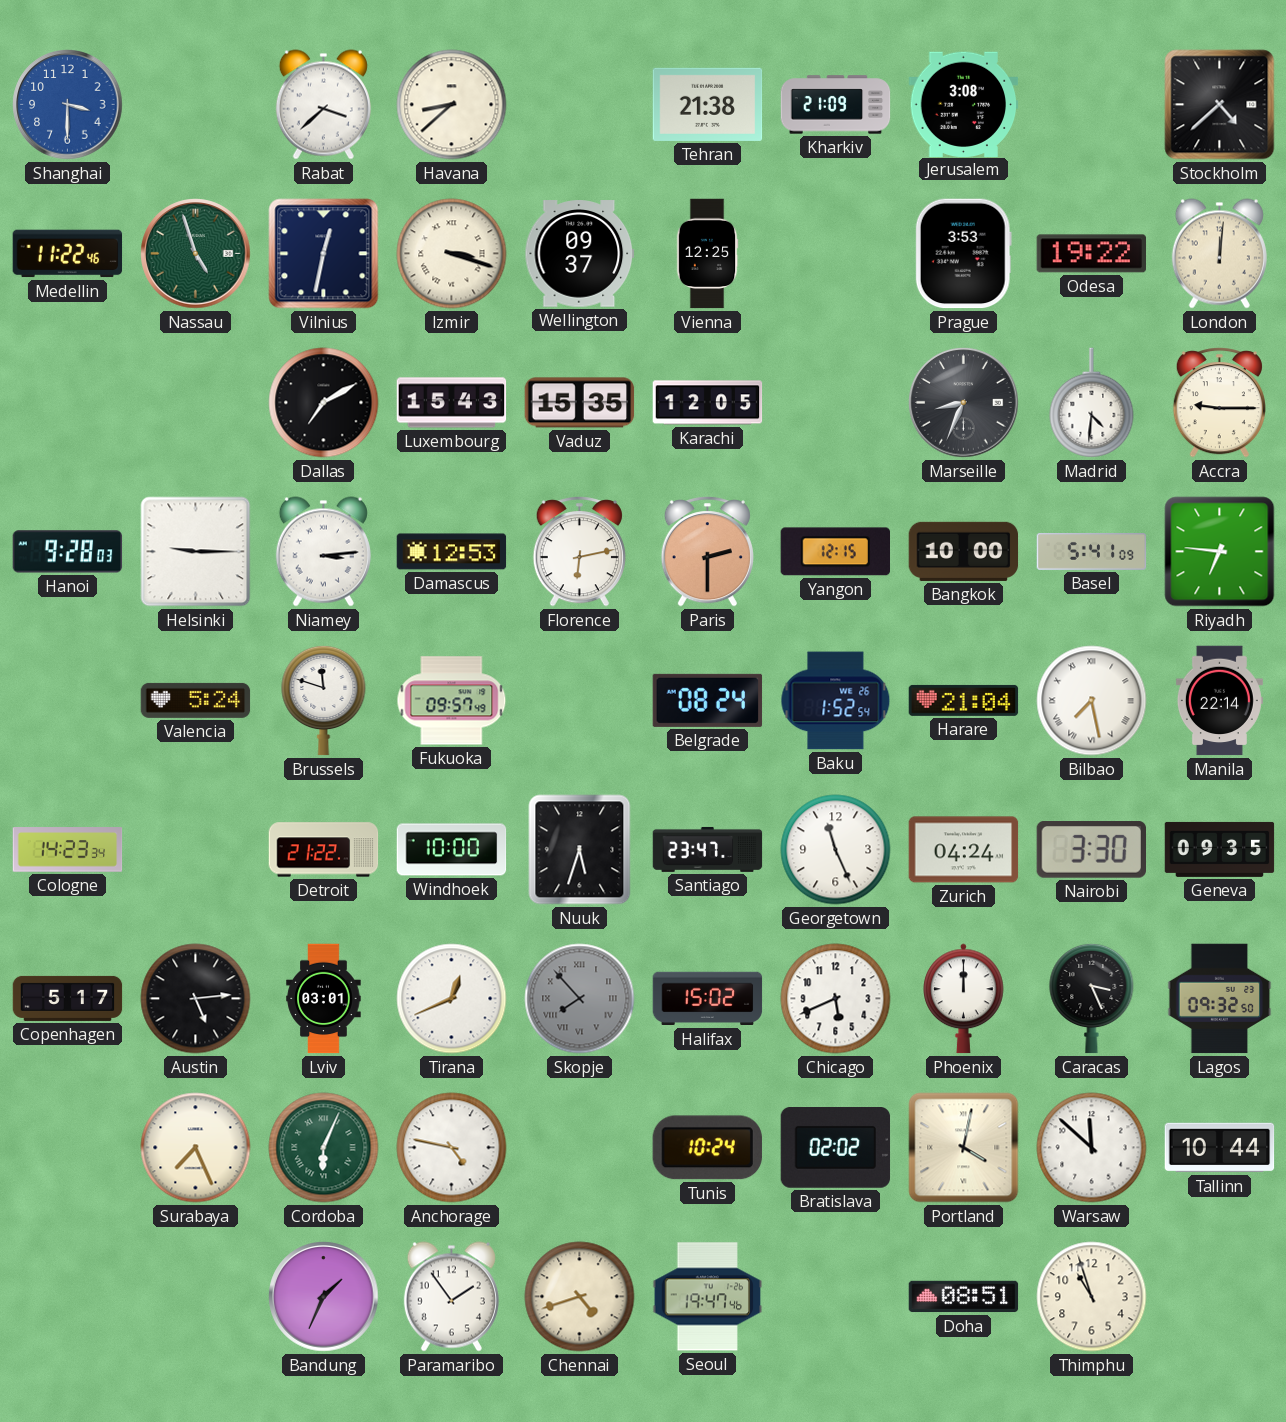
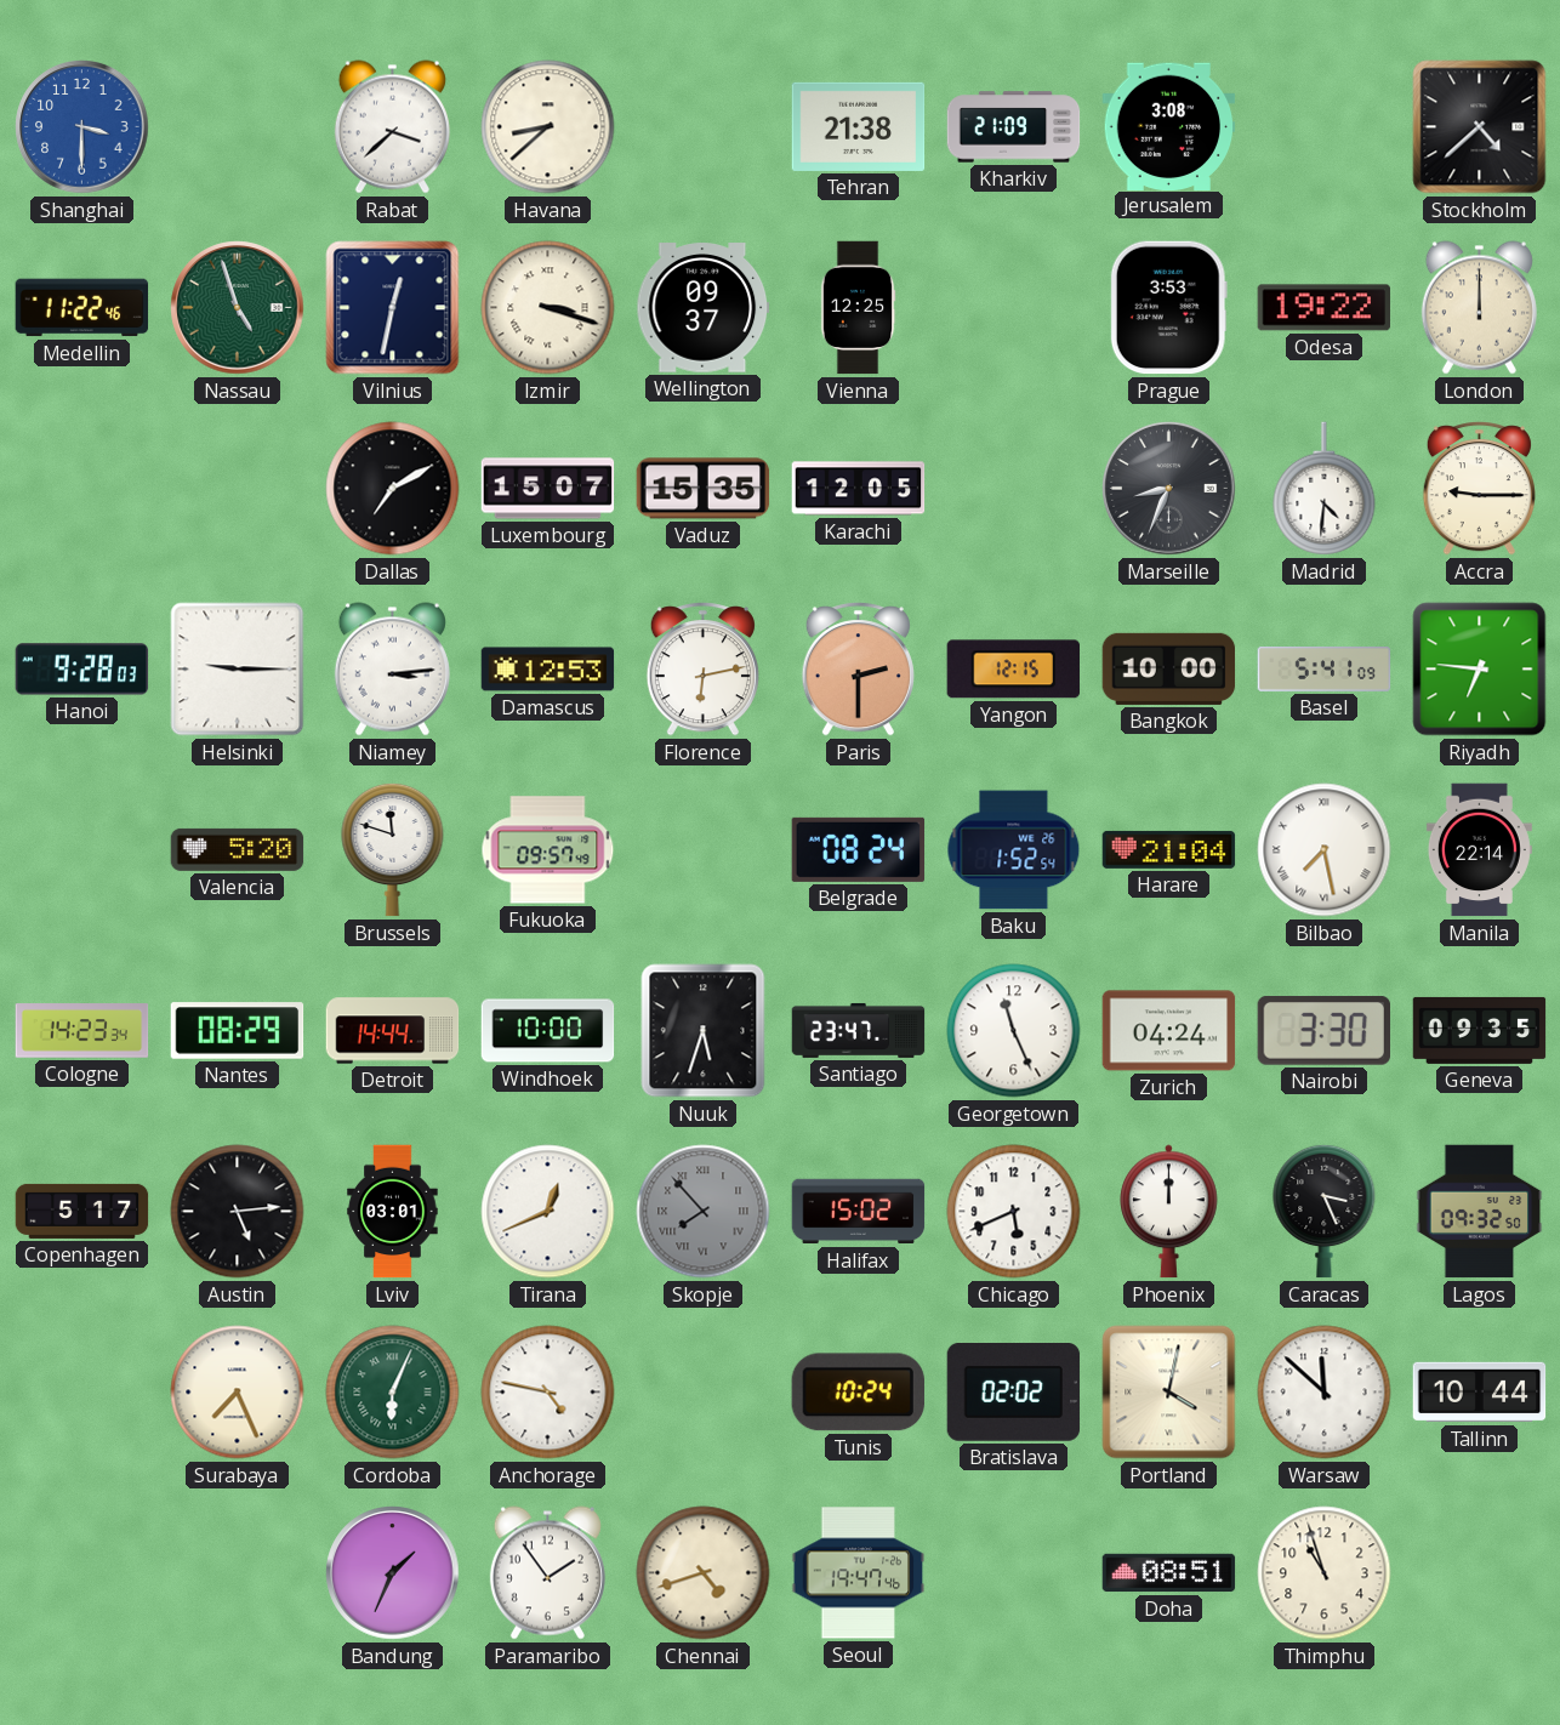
London: 12:01 -> 12:00 (1479, 308)
Luxembourg: 15:43 -> 15:07 (548, 489)
Valencia: 5:24 -> 5:20 (238, 849)
Nantes: none -> 08:29 (238, 1031)
Detroit: 21:22 -> 14:44 (393, 1031)
